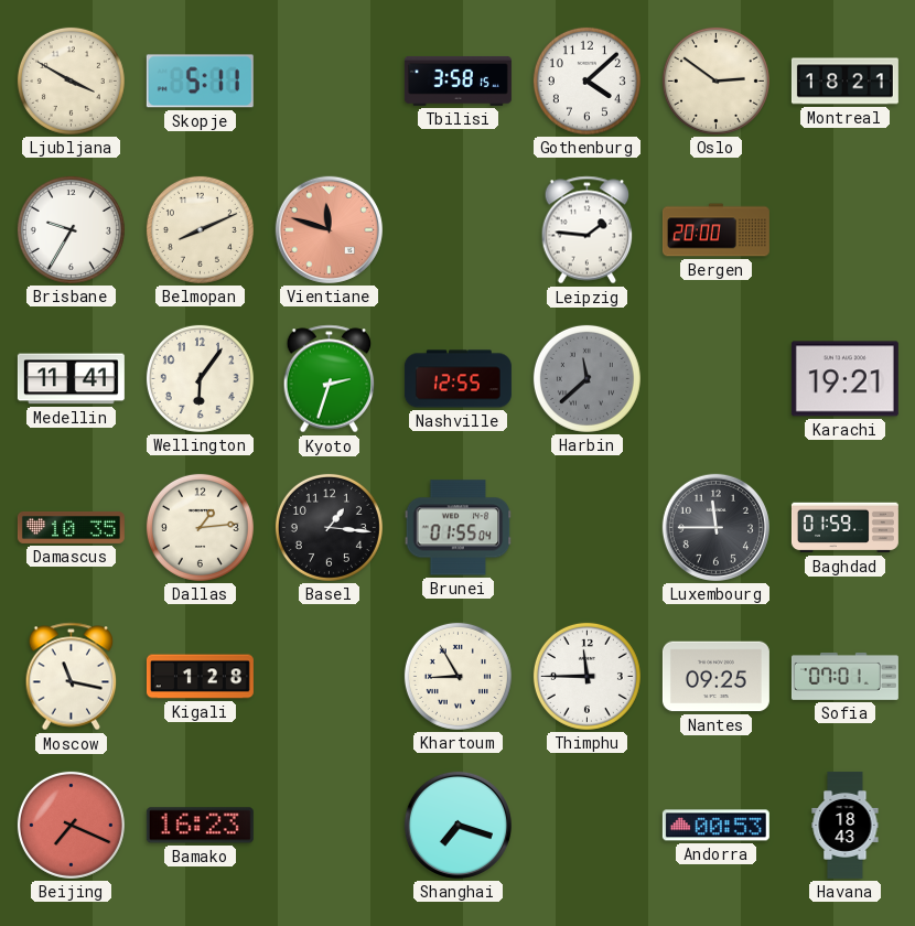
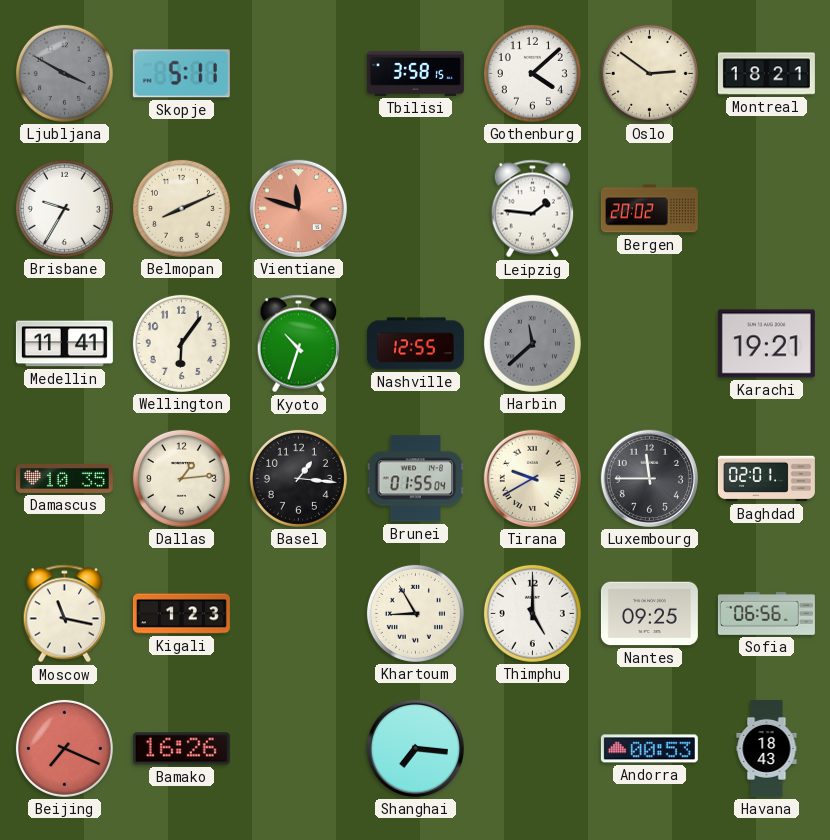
Ljubljana dial: cream -> grey (64, 73)
Bergen: 20:00 -> 20:02 (649, 209)
Kyoto: 2:33 -> 10:33 (299, 344)
Tirana: none -> 9:40 (532, 478)
Baghdad: 01:59 -> 02:01 (766, 479)
Kigali: 1:28 -> 1:23 (181, 614)
Thimphu: 11:45 -> 5:00 (532, 613)
Sofia: 07:01 -> 06:56 (766, 613)
Bamako: 16:23 -> 16:26 (181, 749)
Shanghai: 7:18 -> 7:16 (415, 748)
